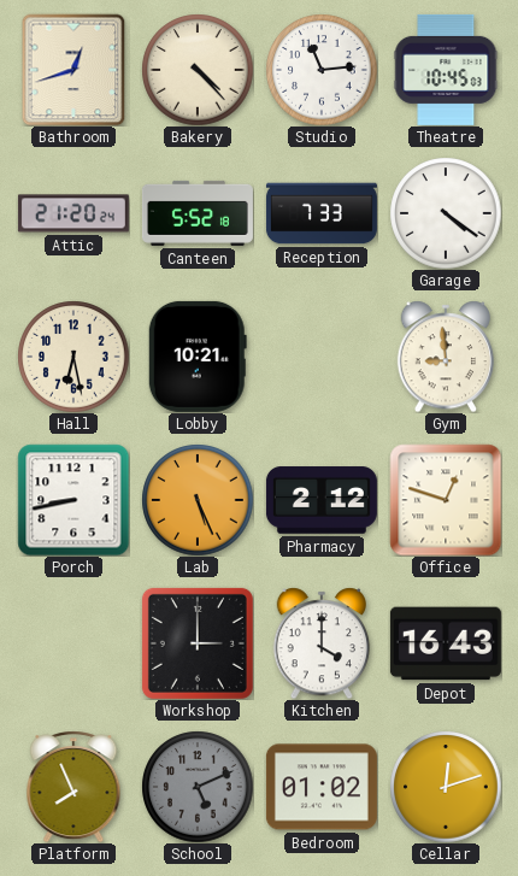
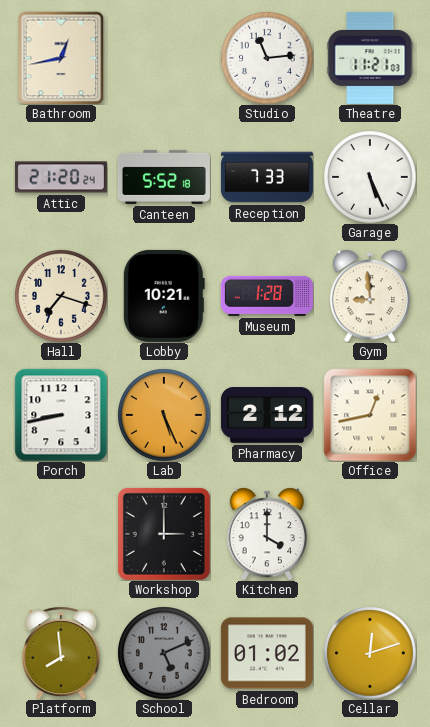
Bathroom: 12:42 -> 12:43 (61, 58)
Bakery: 4:23 -> none (198, 70)
Theatre: 10:45 -> 11:21 (370, 58)
Garage: 4:21 -> 5:26 (370, 177)
Hall: 6:28 -> 7:18 (61, 296)
Museum: none -> 1:28 (267, 296)
Office: 12:48 -> 12:43 (370, 415)
Depot: 16:43 -> none (446, 643)
Platform: 7:56 -> 7:59 (61, 653)
